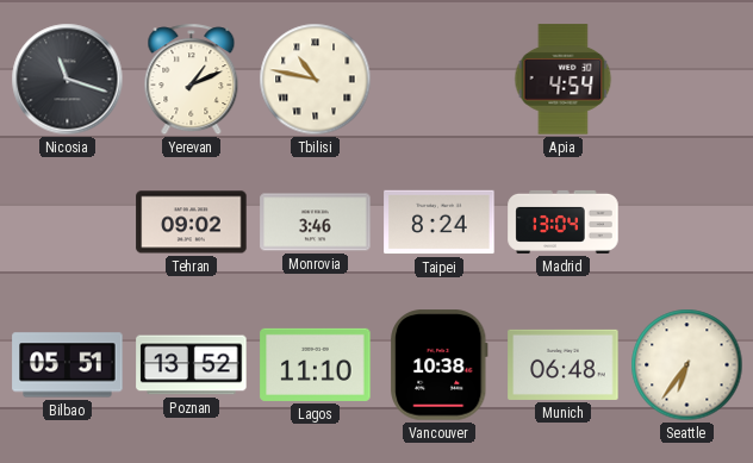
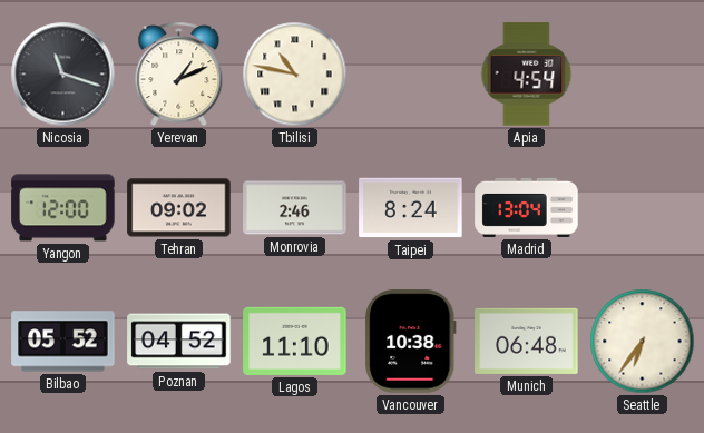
Yangon: none -> 12:00 (63, 208)
Monrovia: 3:46 -> 2:46 (295, 208)
Bilbao: 05:51 -> 05:52 (63, 342)
Poznan: 13:52 -> 04:52 (179, 342)
